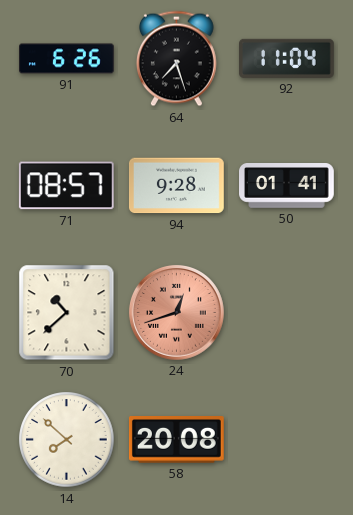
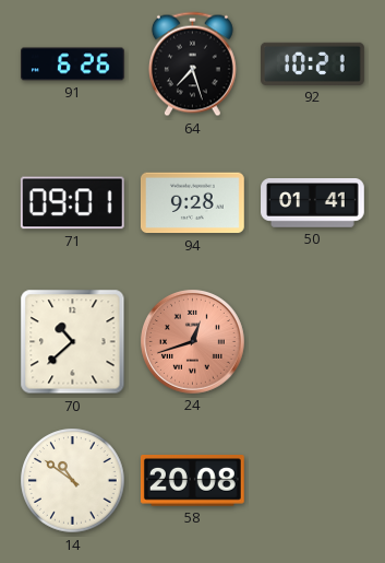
92: 11:04 -> 10:21 (313, 63)
71: 08:57 -> 09:01 (72, 203)
14: 7:52 -> 10:51 (73, 481)
